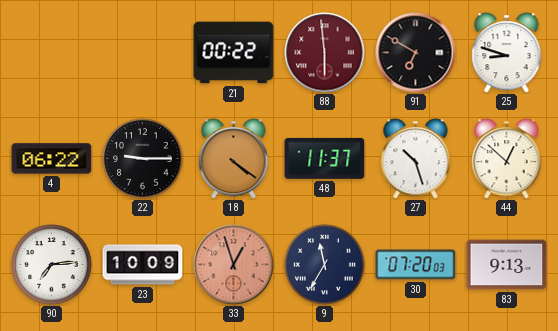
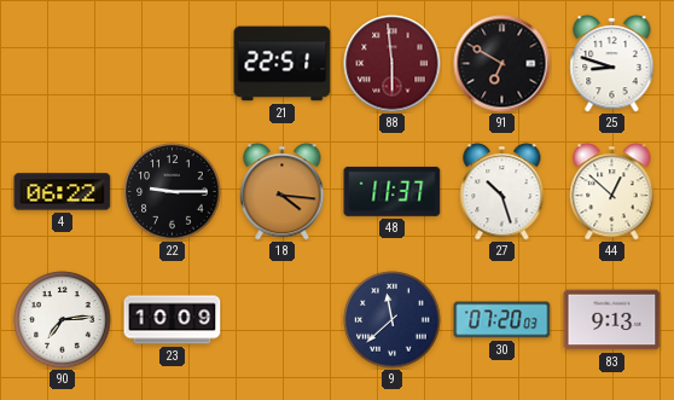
21: 00:22 -> 22:51 (283, 64)
18: 4:21 -> 4:16 (283, 192)
33: 12:57 -> none (234, 265)
9: 11:35 -> 11:38 (393, 320)
